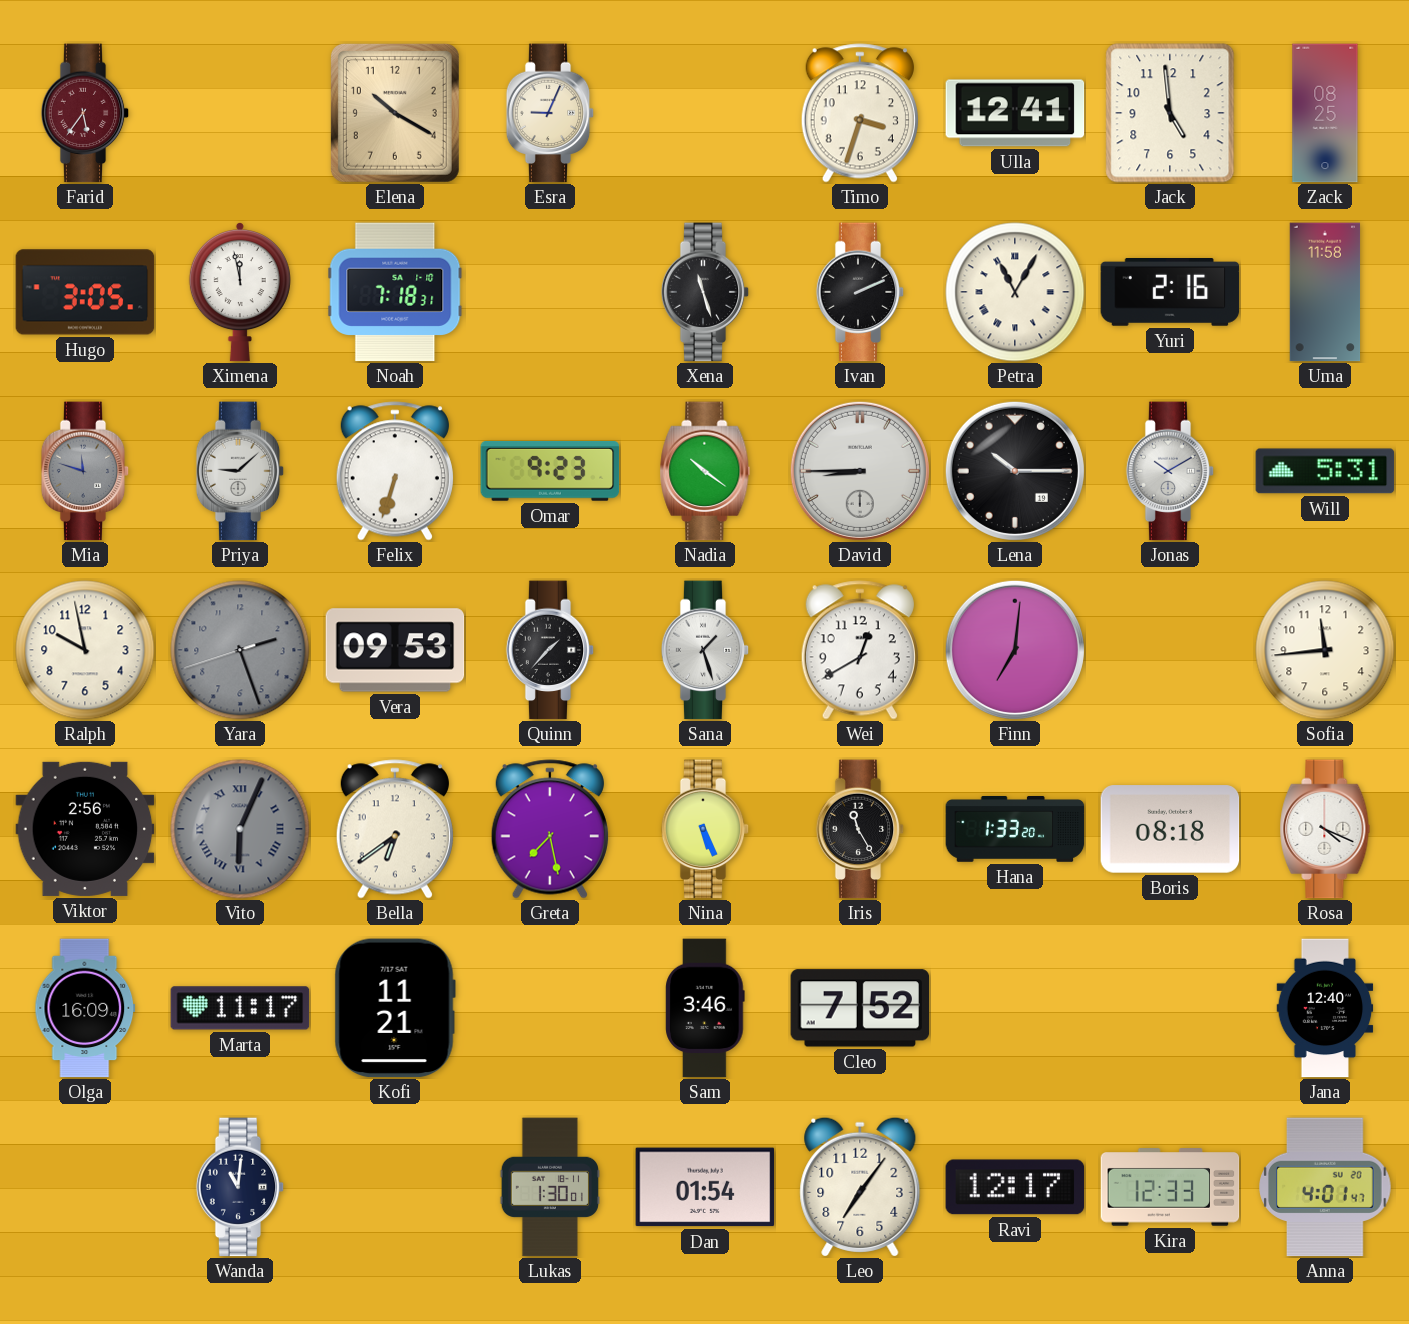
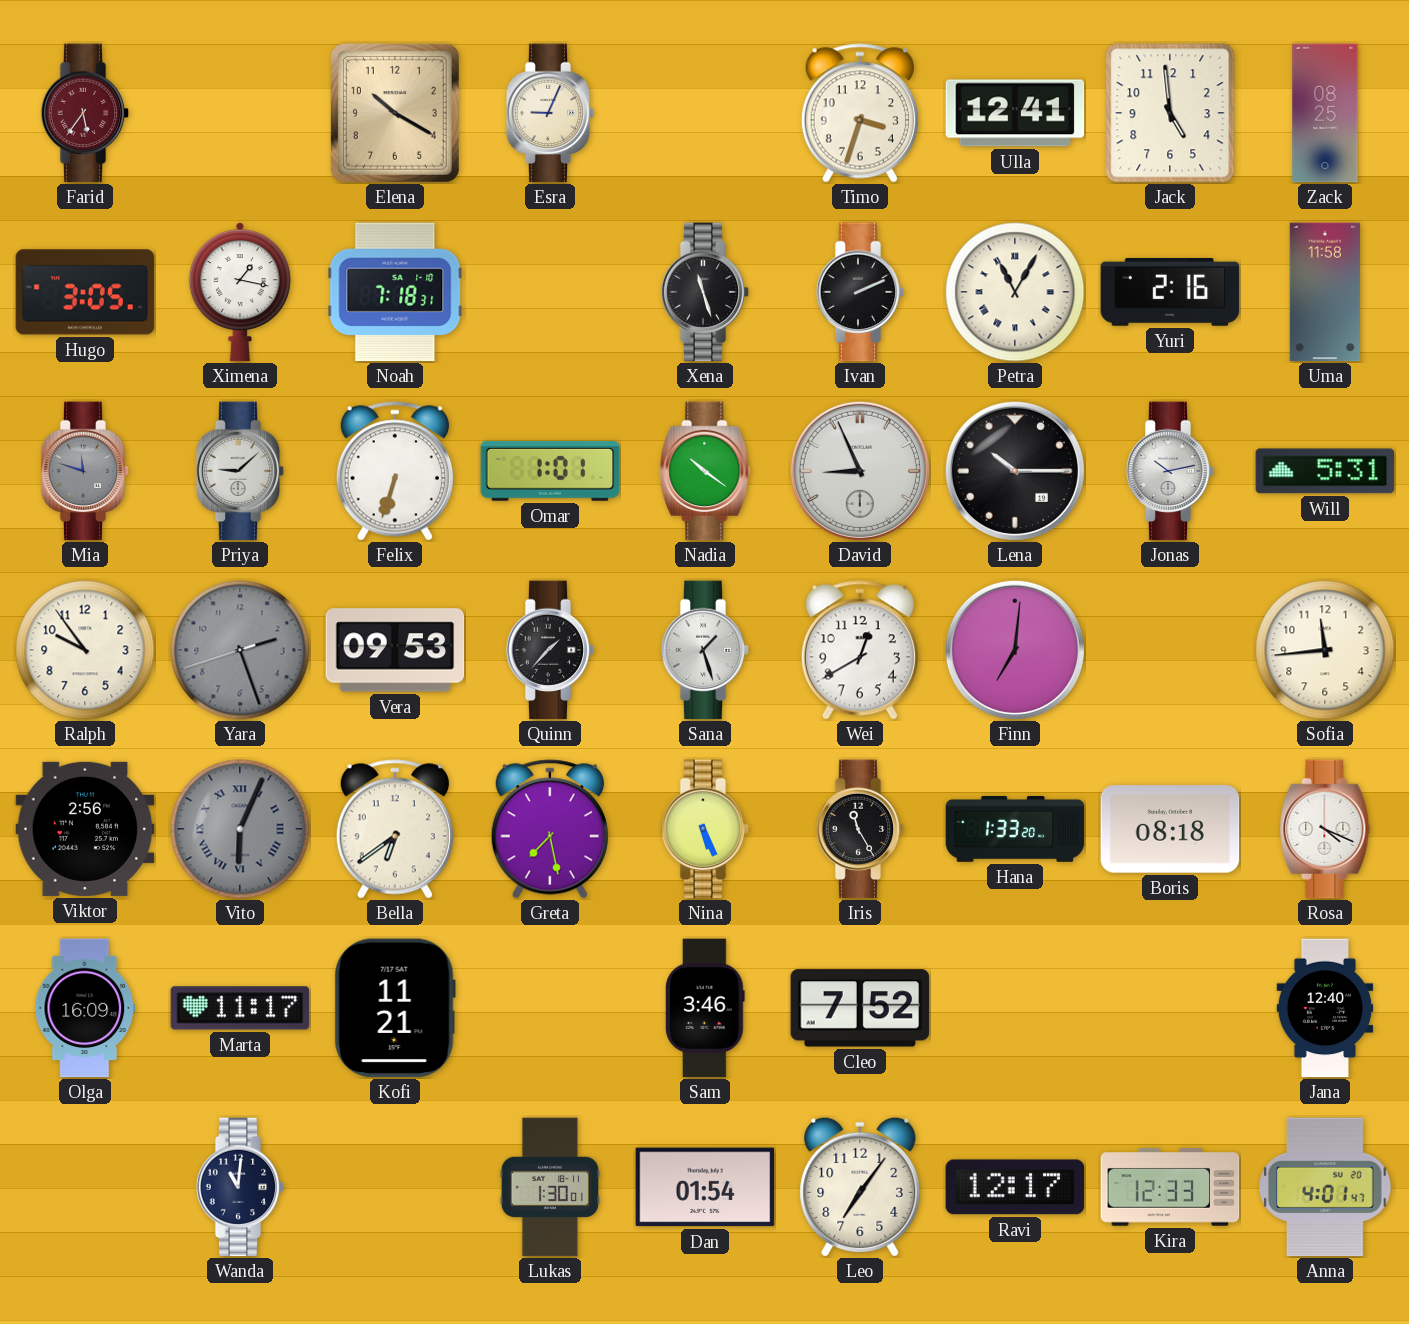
Ximena: 11:58 -> 1:17 (240, 293)
Omar: 9:23 -> 1:01 (550, 471)
David: 8:45 -> 8:56 (860, 471)
Jonas: 10:10 -> 10:13 (1170, 471)
Ralph: 9:58 -> 9:54 (85, 650)
